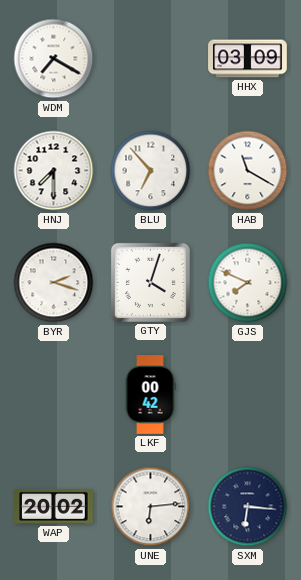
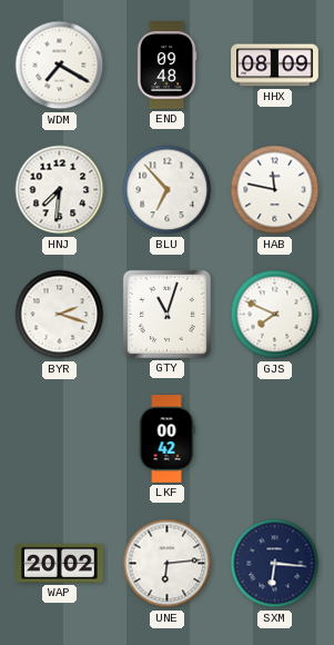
END: none -> 09:48 (166, 66)
HHX: 03:09 -> 08:09 (275, 66)
HNJ: 7:30 -> 7:31 (60, 190)
HAB: 11:20 -> 11:47 (275, 190)
GTY: 4:03 -> 11:03 (166, 314)
